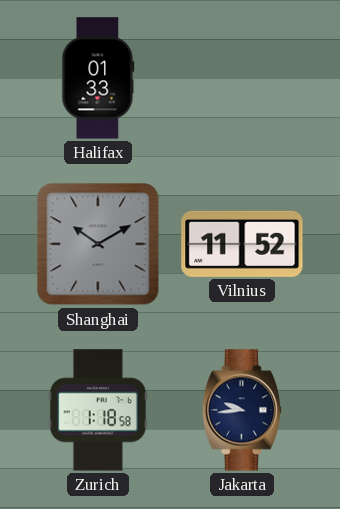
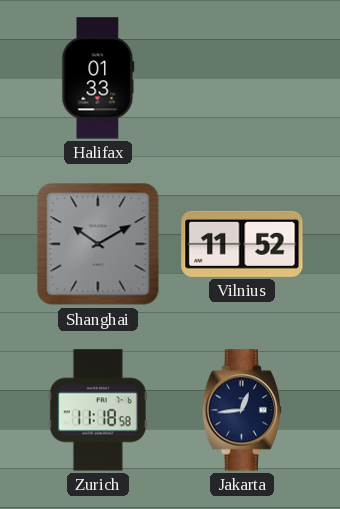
Zurich: 1:18 -> 11:18 (98, 410)
Jakarta: 9:44 -> 12:44 (242, 410)
